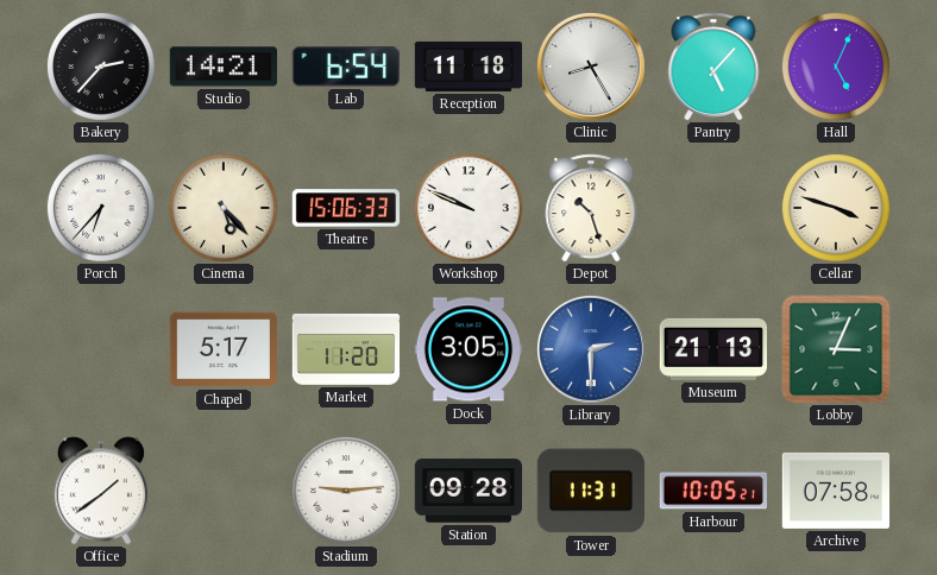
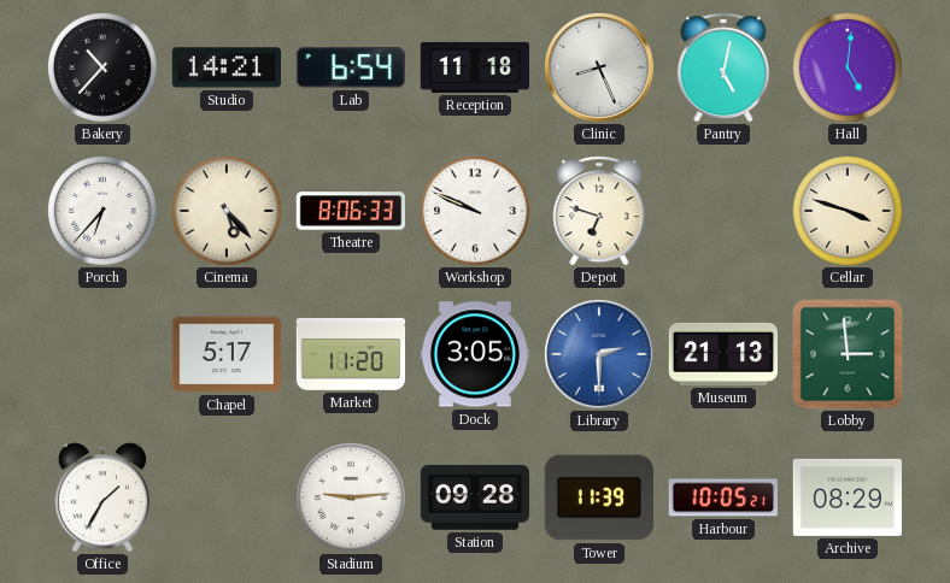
Bakery: 2:37 -> 10:37 (104, 69)
Clinic: 8:25 -> 8:26 (599, 67)
Pantry: 5:07 -> 5:02 (723, 67)
Hall: 5:04 -> 5:01 (849, 69)
Theatre: 15:06 -> 8:06 (351, 211)
Depot: 10:27 -> 6:48 (599, 211)
Lobby: 3:04 -> 2:59 (848, 354)
Office: 1:39 -> 1:35 (102, 497)
Tower: 11:31 -> 11:39 (599, 497)
Archive: 07:58 -> 08:29 (846, 497)
